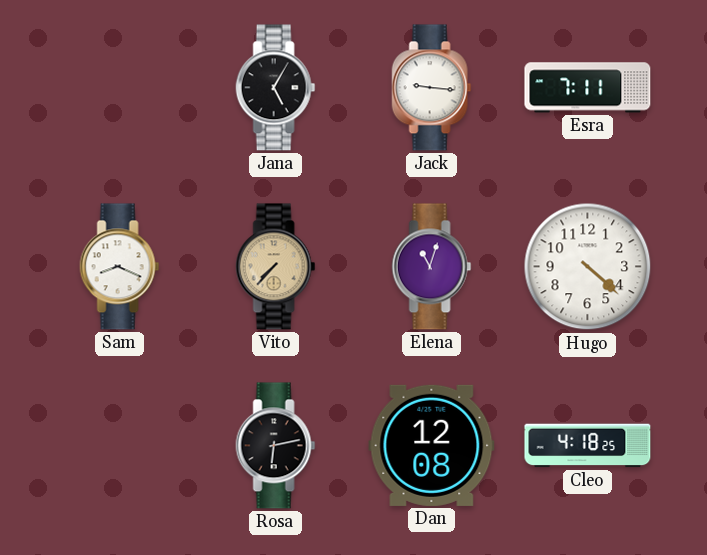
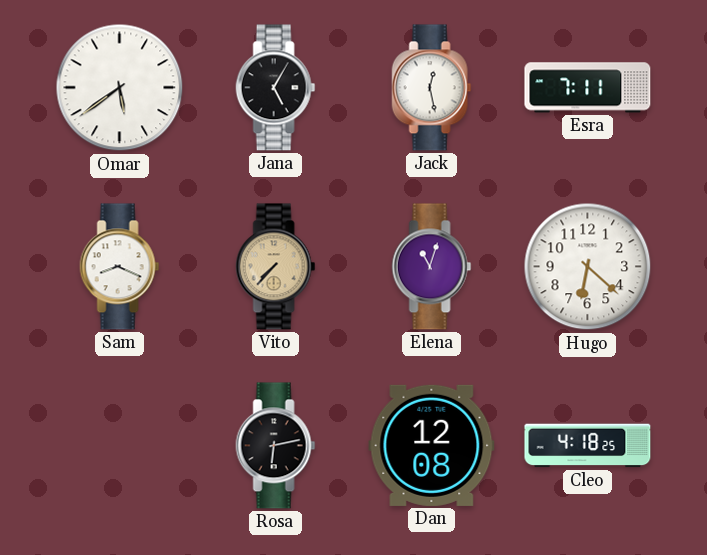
Omar: none -> 5:39 (120, 88)
Jack: 9:16 -> 12:28 (432, 88)
Hugo: 4:22 -> 6:22 (588, 267)
